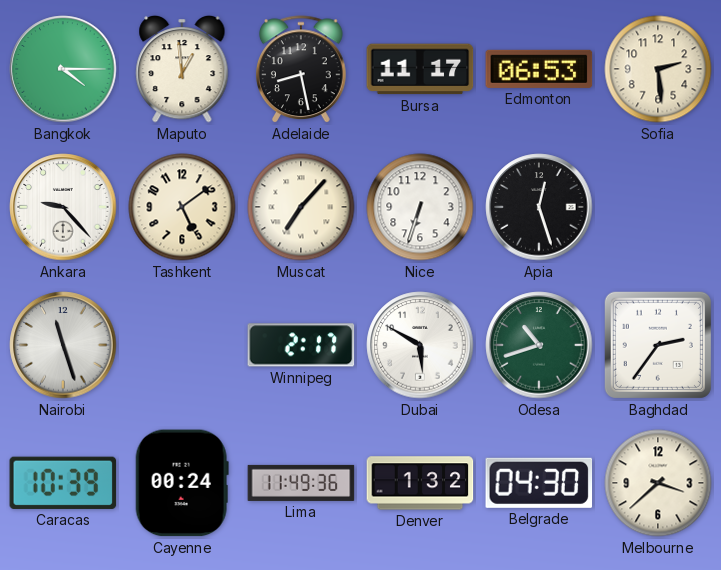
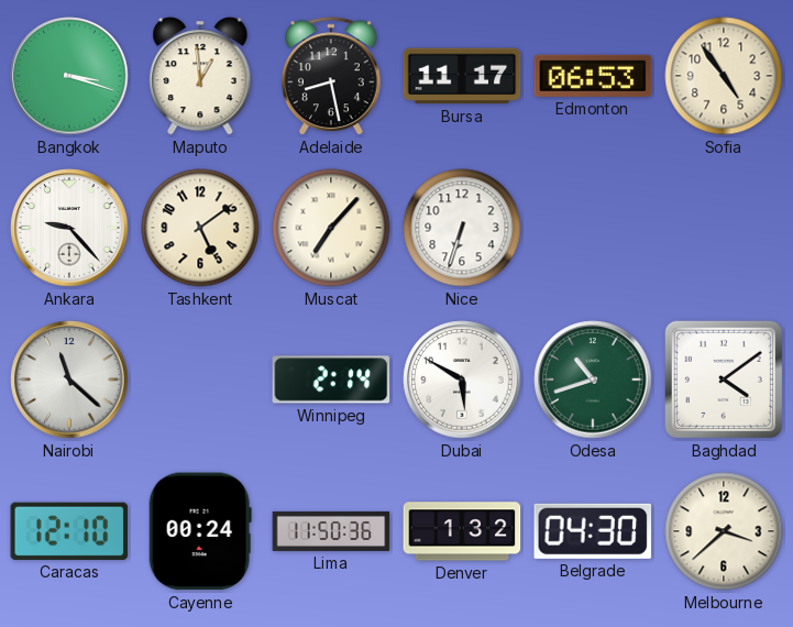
Bangkok: 4:15 -> 3:18 (69, 76)
Sofia: 2:29 -> 4:54 (724, 76)
Apia: 12:27 -> none (539, 207)
Nairobi: 11:27 -> 11:22 (69, 380)
Winnipeg: 2:17 -> 2:14 (331, 380)
Baghdad: 2:36 -> 4:09 (724, 380)
Caracas: 10:39 -> 12:10 (69, 531)
Lima: 11:49 -> 11:50 (331, 531)
